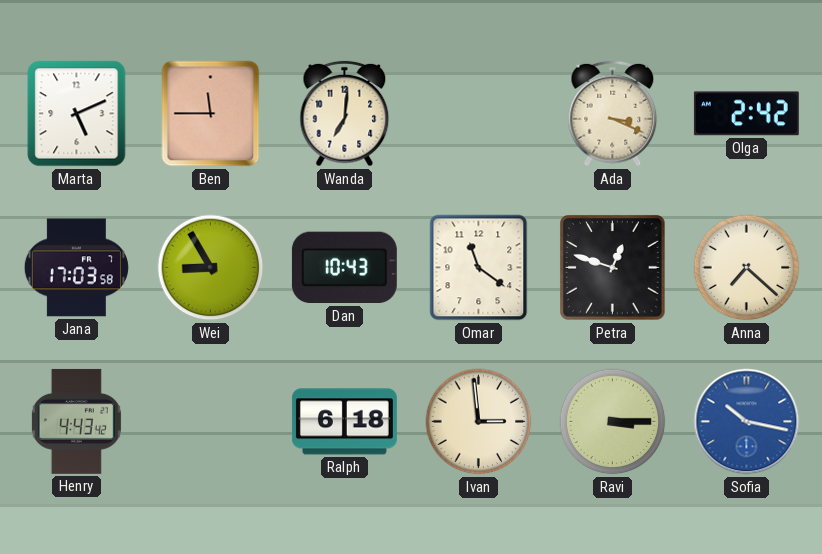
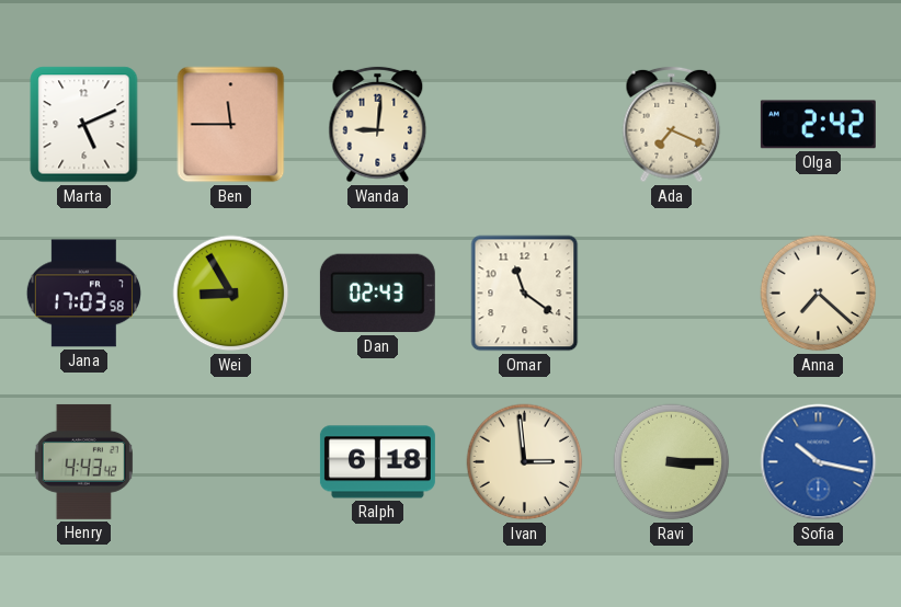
Wanda: 7:01 -> 9:01 (378, 125)
Ada: 3:19 -> 7:19 (672, 125)
Dan: 10:43 -> 02:43 (377, 294)
Petra: 12:48 -> none (613, 268)
